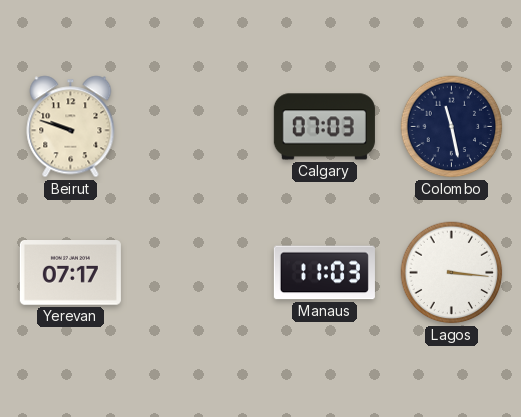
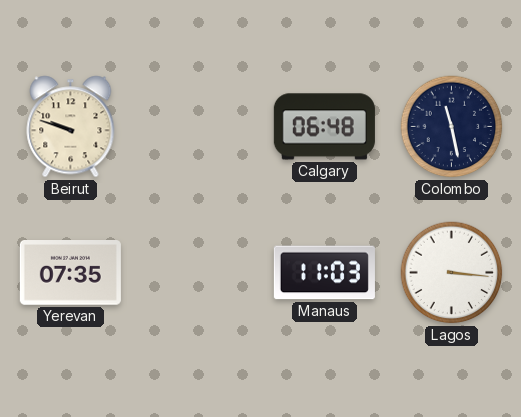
Calgary: 07:03 -> 06:48 (324, 127)
Yerevan: 07:17 -> 07:35 (70, 273)
